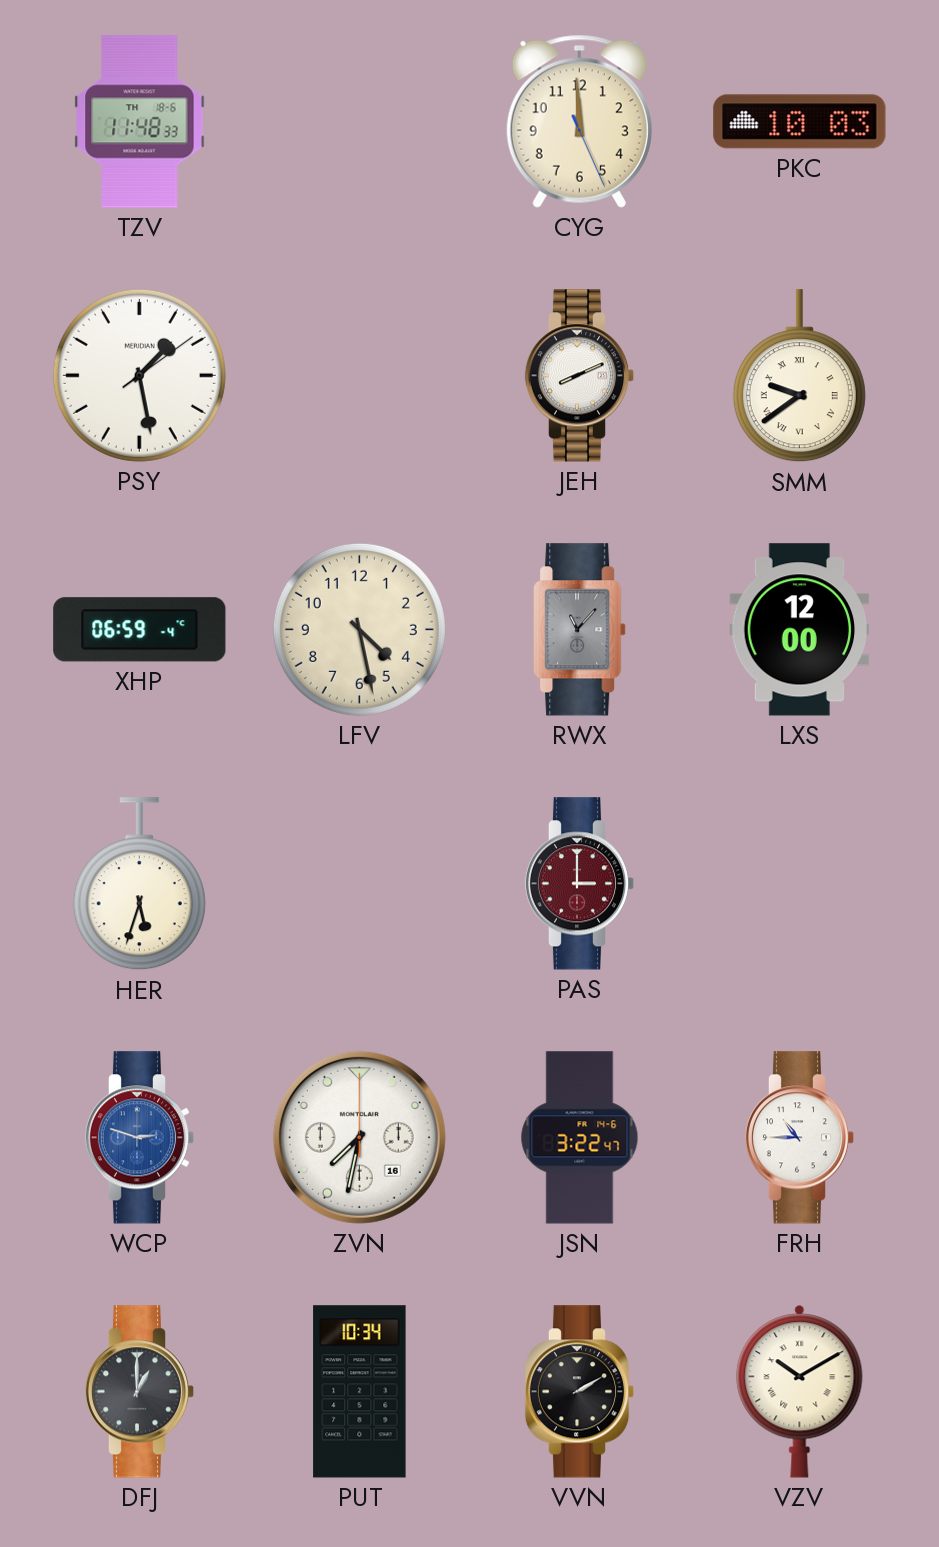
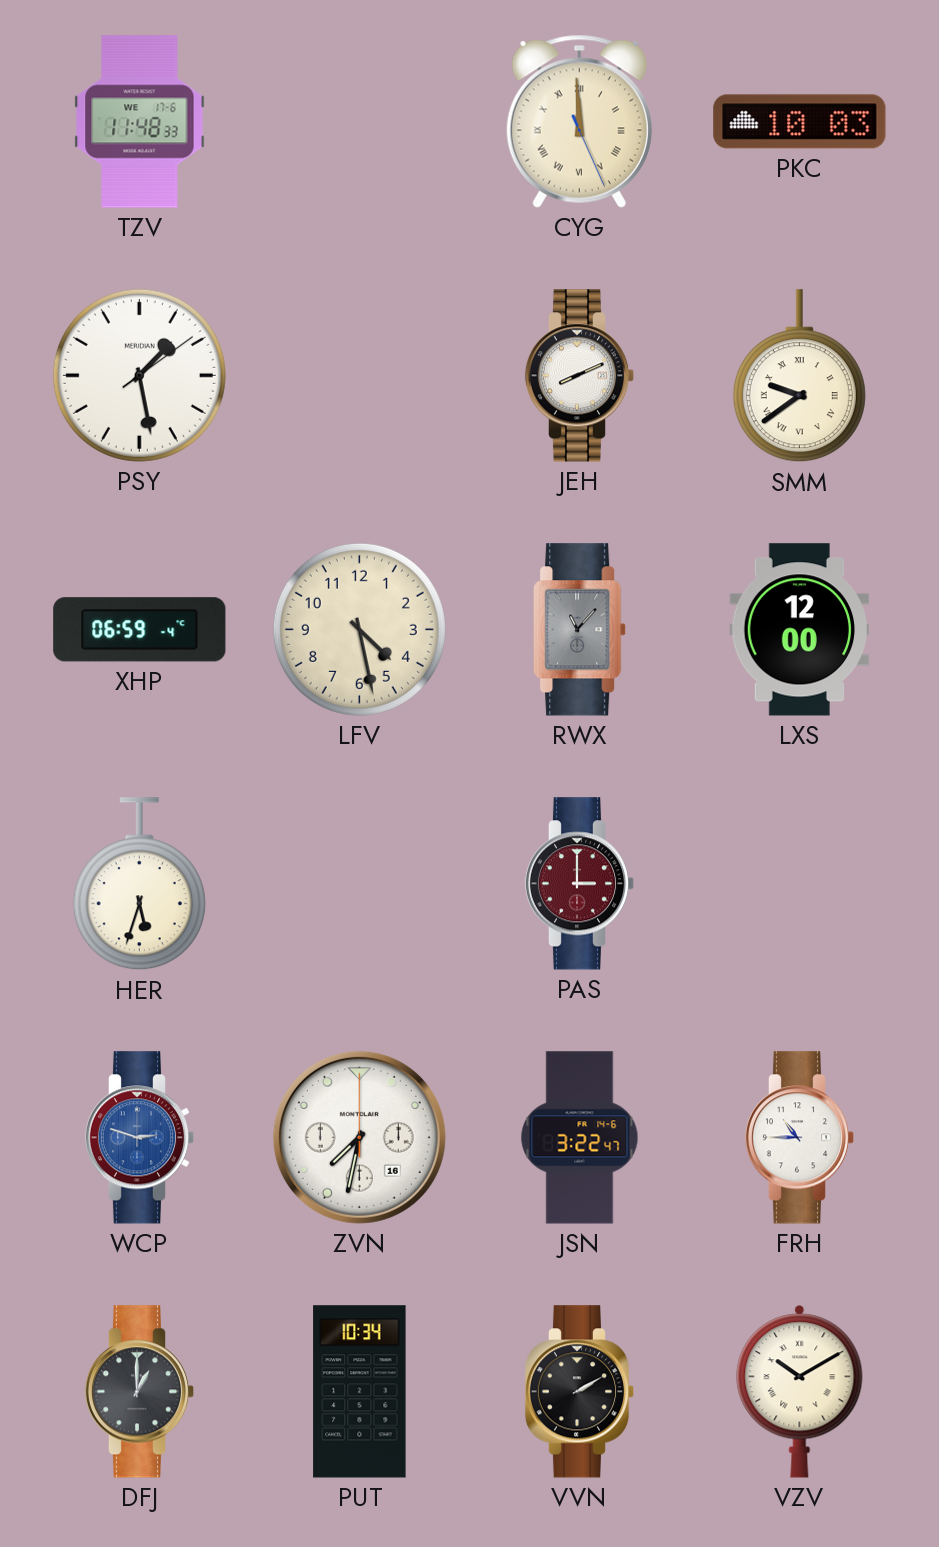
TZV date: TH 18-6 -> WE 17-6 (140, 122)
CYG numerals: Arabic -> Roman (579, 121)
